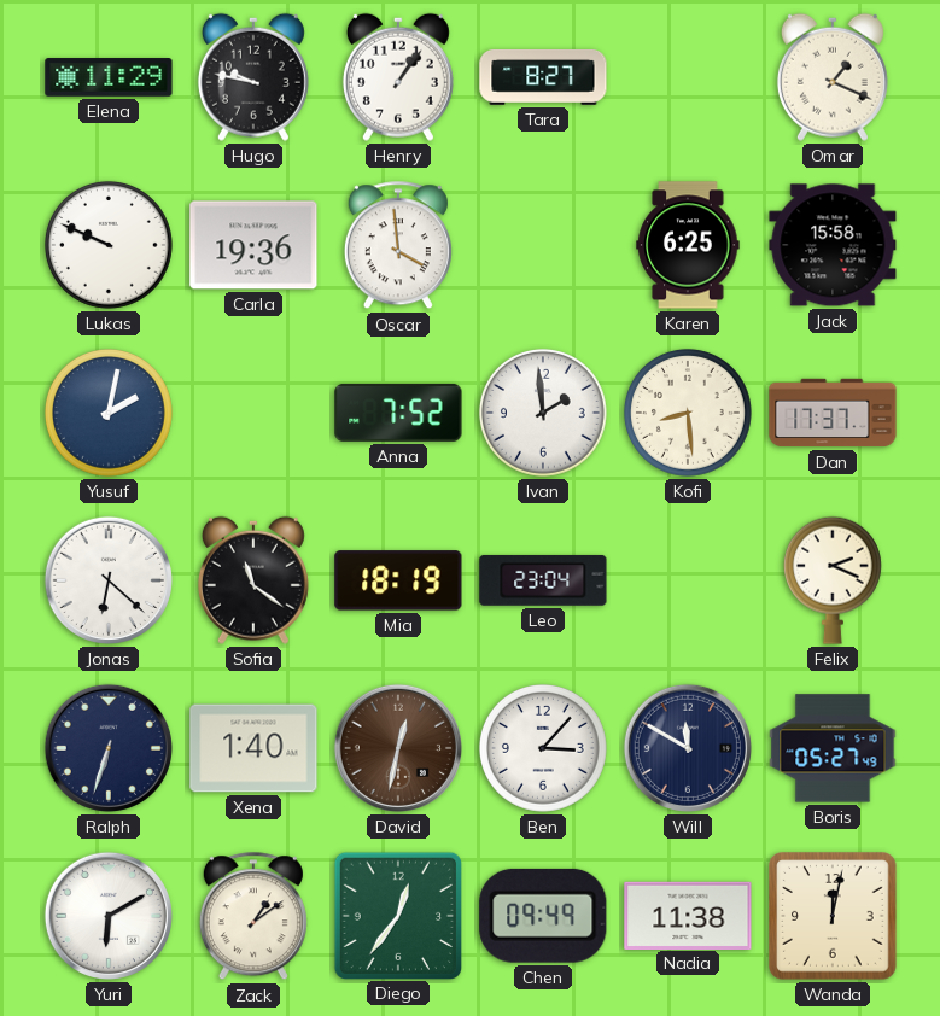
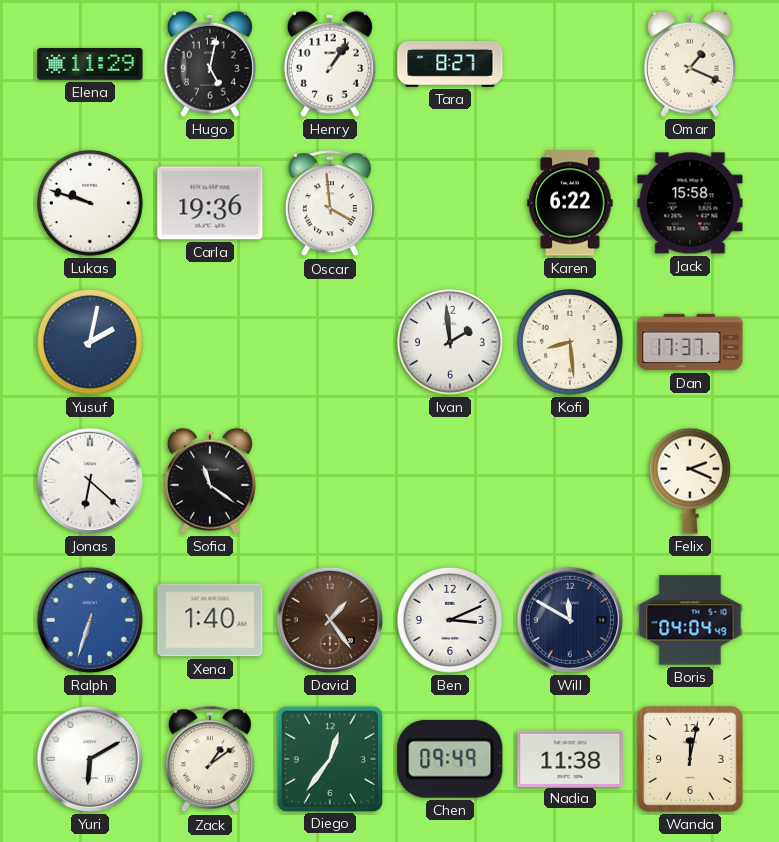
Hugo: 9:47 -> 5:02 (210, 64)
Lukas: 9:49 -> 9:48 (90, 203)
Karen: 6:25 -> 6:22 (570, 203)
Anna: 7:52 -> none (398, 413)
Mia: 18:19 -> none (398, 580)
Leo: 23:04 -> none (543, 580)
Ralph dial: navy -> blue (90, 620)
David: 12:32 -> 1:24 (330, 620)
Ben: 3:07 -> 3:11 (450, 620)
Boris: 05:27 -> 04:04 (690, 620)
